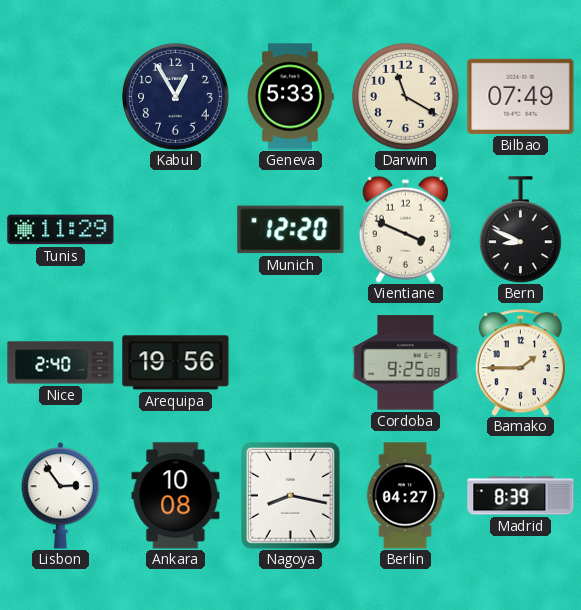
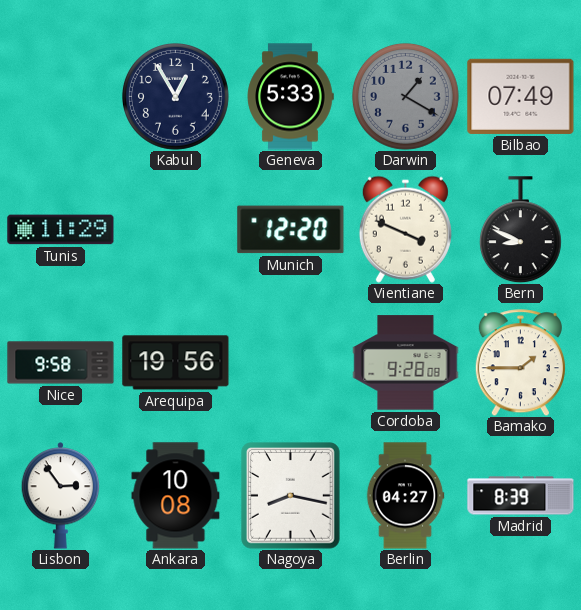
Darwin: 11:20 -> 1:20 (406, 97)
Darwin dial: cream -> grey (406, 97)
Nice: 2:40 -> 9:58 (61, 363)
Cordoba: 9:25 -> 9:28 (406, 363)
